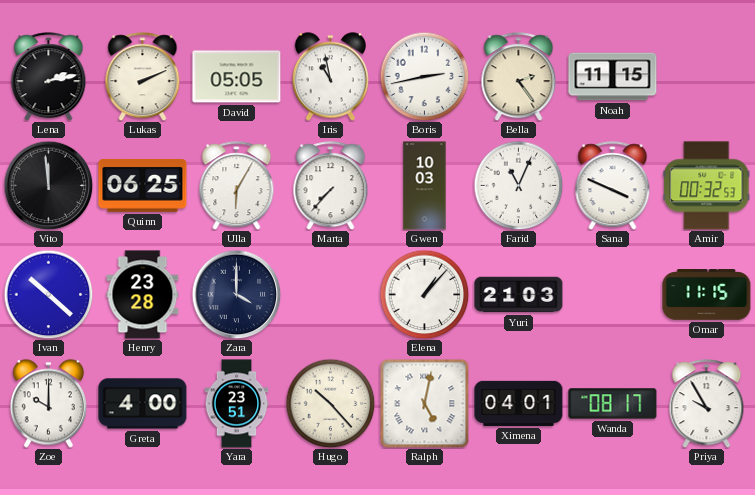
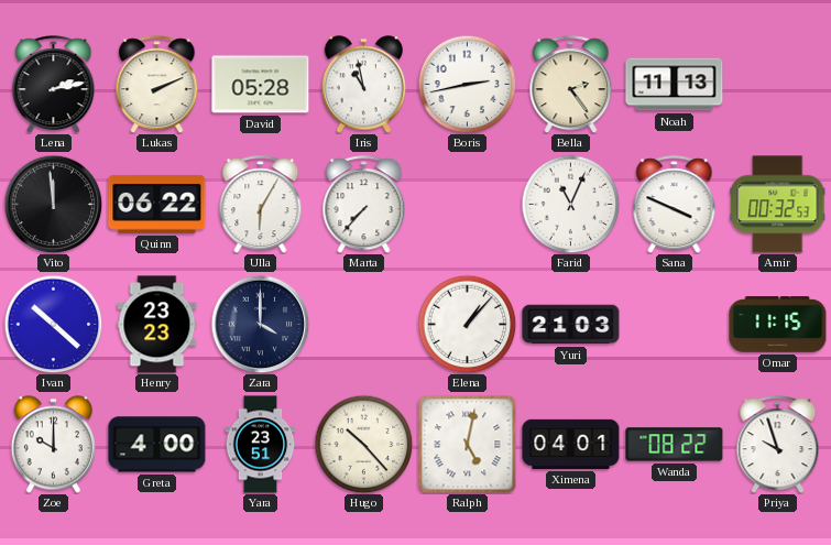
David: 05:05 -> 05:28 (261, 85)
Noah: 11:15 -> 11:13 (675, 85)
Quinn: 06:25 -> 06:22 (157, 204)
Gwen: 10:03 -> none (425, 186)
Henry: 23:28 -> 23:23 (157, 325)
Wanda: 08:17 -> 08:22 (675, 445)
Priya: 9:55 -> 9:57 (778, 445)
